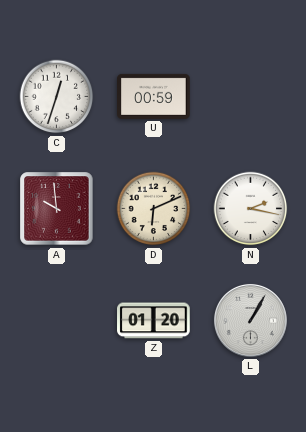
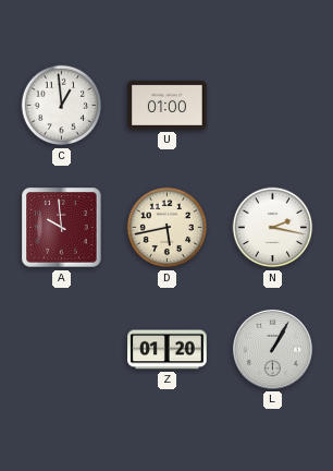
C: 12:33 -> 12:59 (62, 106)
U: 00:59 -> 01:00 (168, 105)
D: 6:11 -> 5:43 (168, 228)
